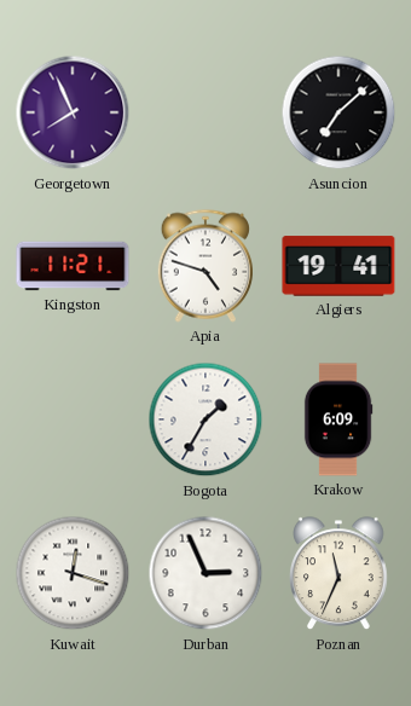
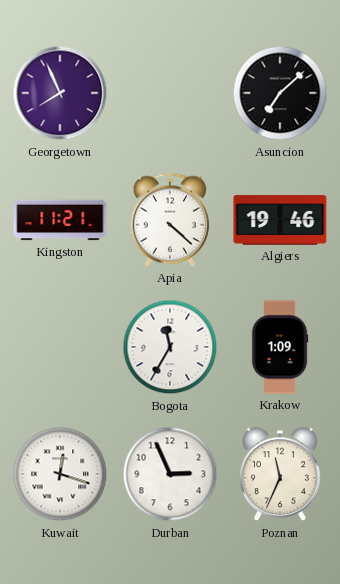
Apia: 4:48 -> 4:22 (169, 220)
Algiers: 19:41 -> 19:46 (280, 220)
Bogota: 1:35 -> 11:35 (170, 347)
Krakow: 6:09 -> 1:09 (280, 347)
